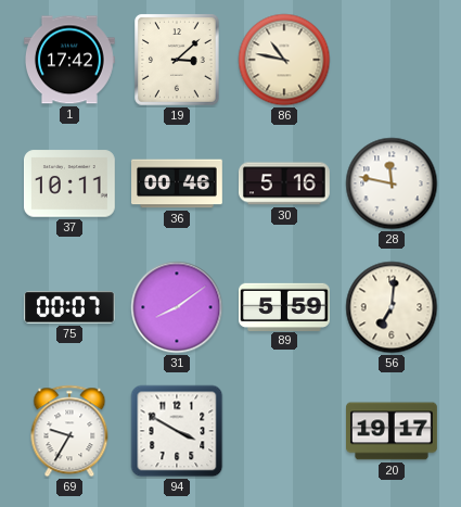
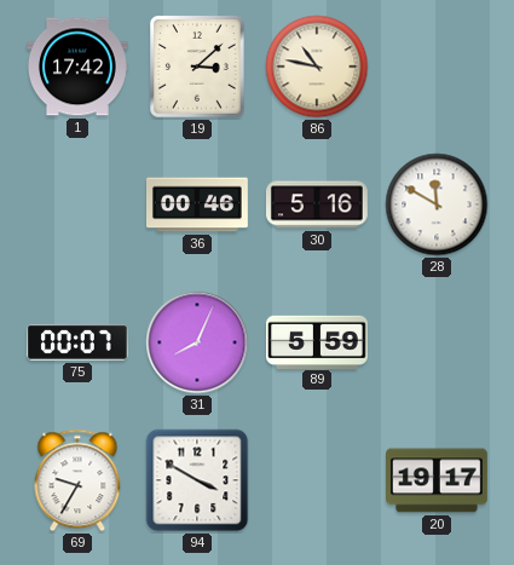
37: 10:11 -> none (71, 183)
28: 11:47 -> 11:50 (437, 204)
31: 8:09 -> 8:04 (197, 342)
56: 7:01 -> none (392, 307)
